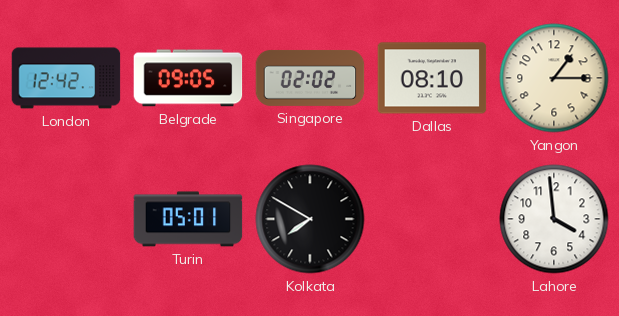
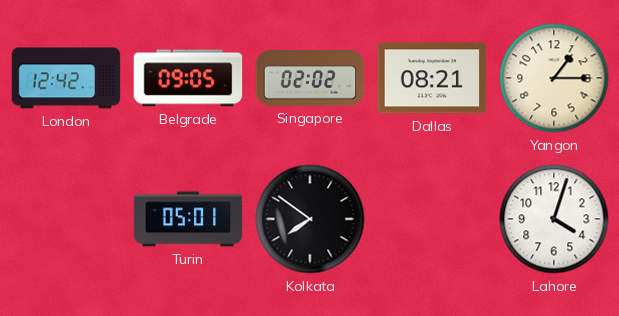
Dallas: 08:10 -> 08:21 (432, 78)
Kolkata: 7:50 -> 7:51 (310, 219)
Lahore: 3:59 -> 4:03 (554, 219)
